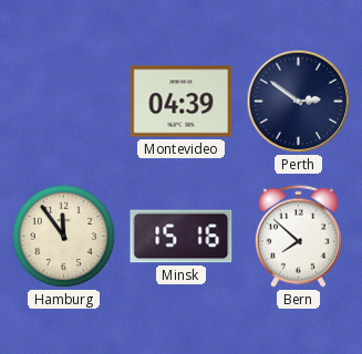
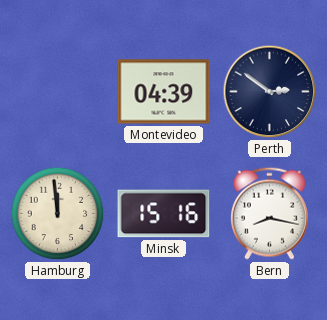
Hamburg: 11:54 -> 11:59 (58, 214)
Bern: 7:52 -> 8:17 (269, 213)
